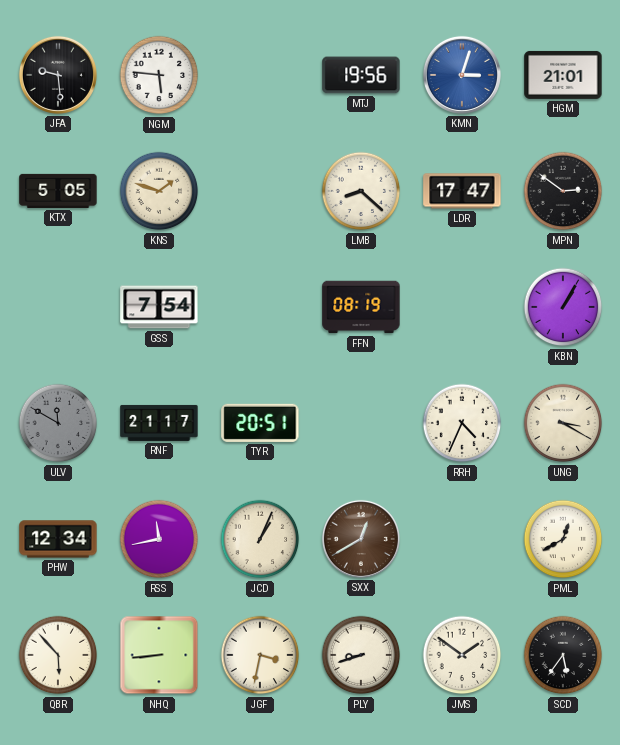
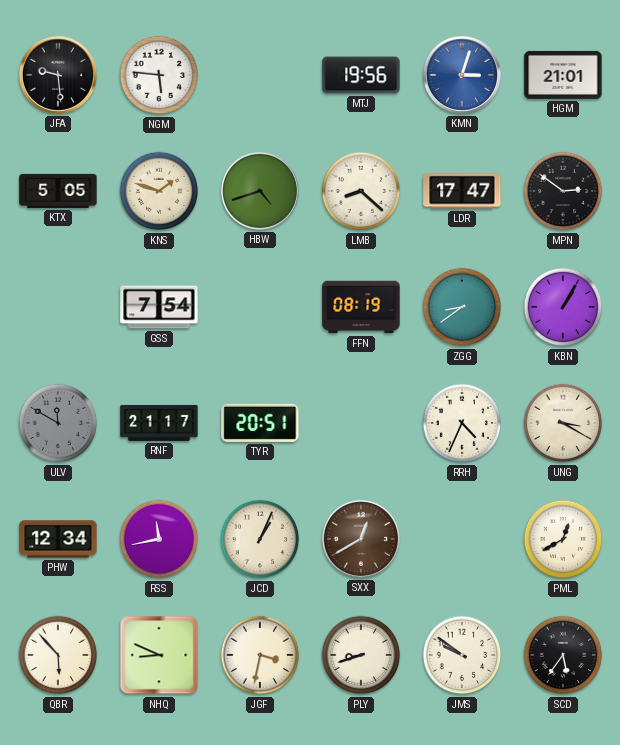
HBW: none -> 4:42 (260, 191)
ZGG: none -> 8:39 (462, 307)
NHQ: 8:44 -> 8:49 (159, 655)
JMS: 1:51 -> 9:51 (462, 655)
